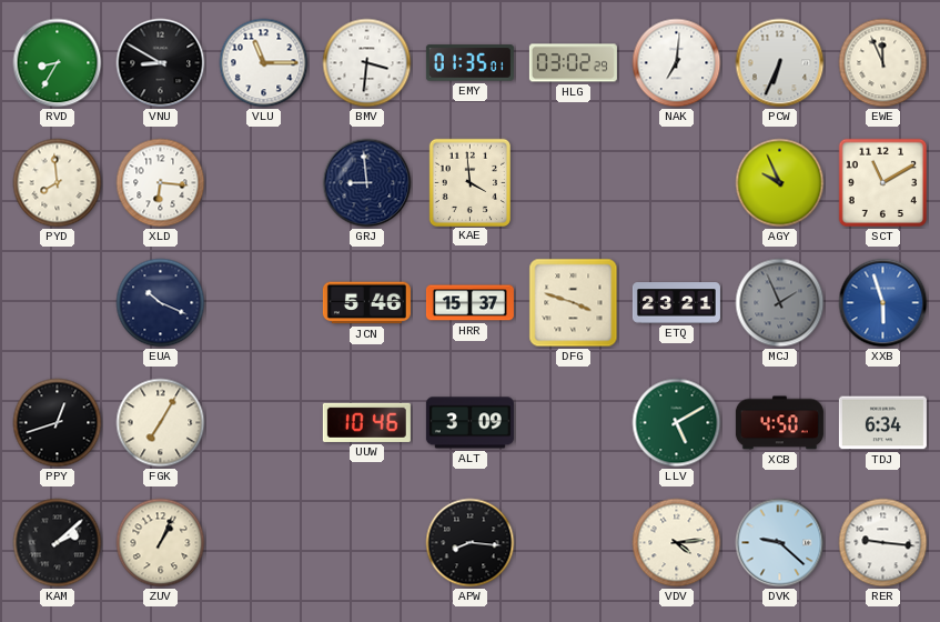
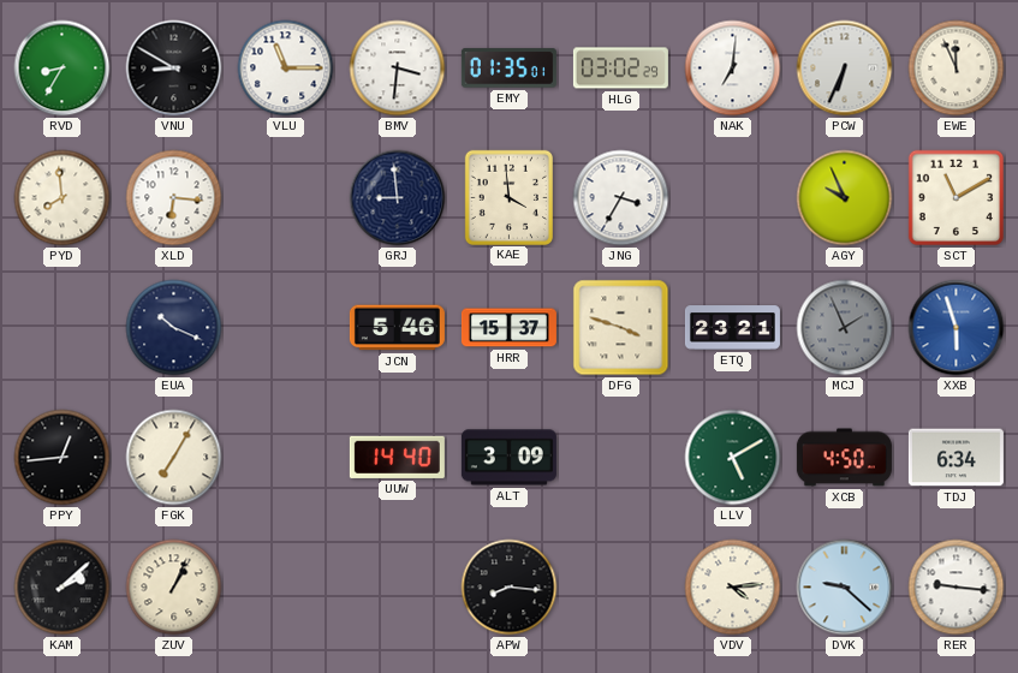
JNG: none -> 3:35 (621, 198)
PPY: 12:42 -> 12:44 (62, 458)
UUW: 10:46 -> 14:40 (397, 457)
